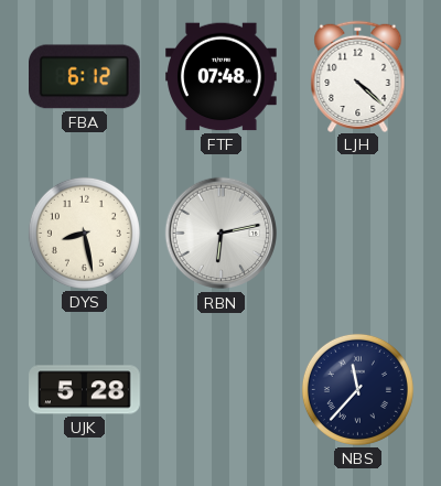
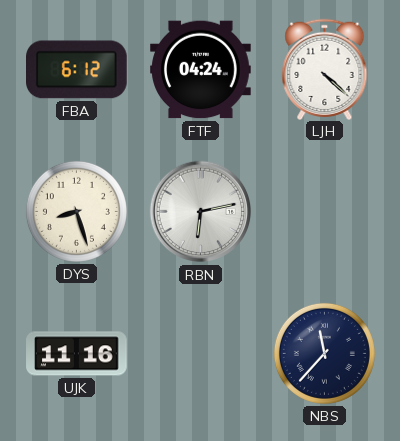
FTF: 07:48 -> 04:24 (201, 70)
DYS: 8:28 -> 8:27 (76, 211)
UJK: 5:28 -> 11:16 (77, 354)
